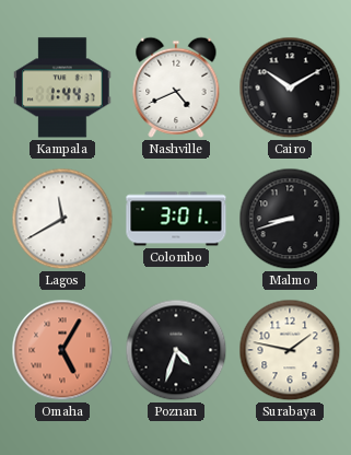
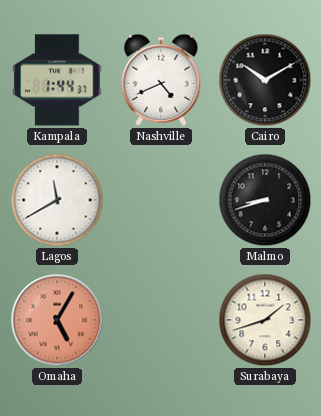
Colombo: 3:01 -> none (176, 219)
Poznan: 4:33 -> none (176, 350)
Surabaya: 1:47 -> 1:42 (265, 320)
